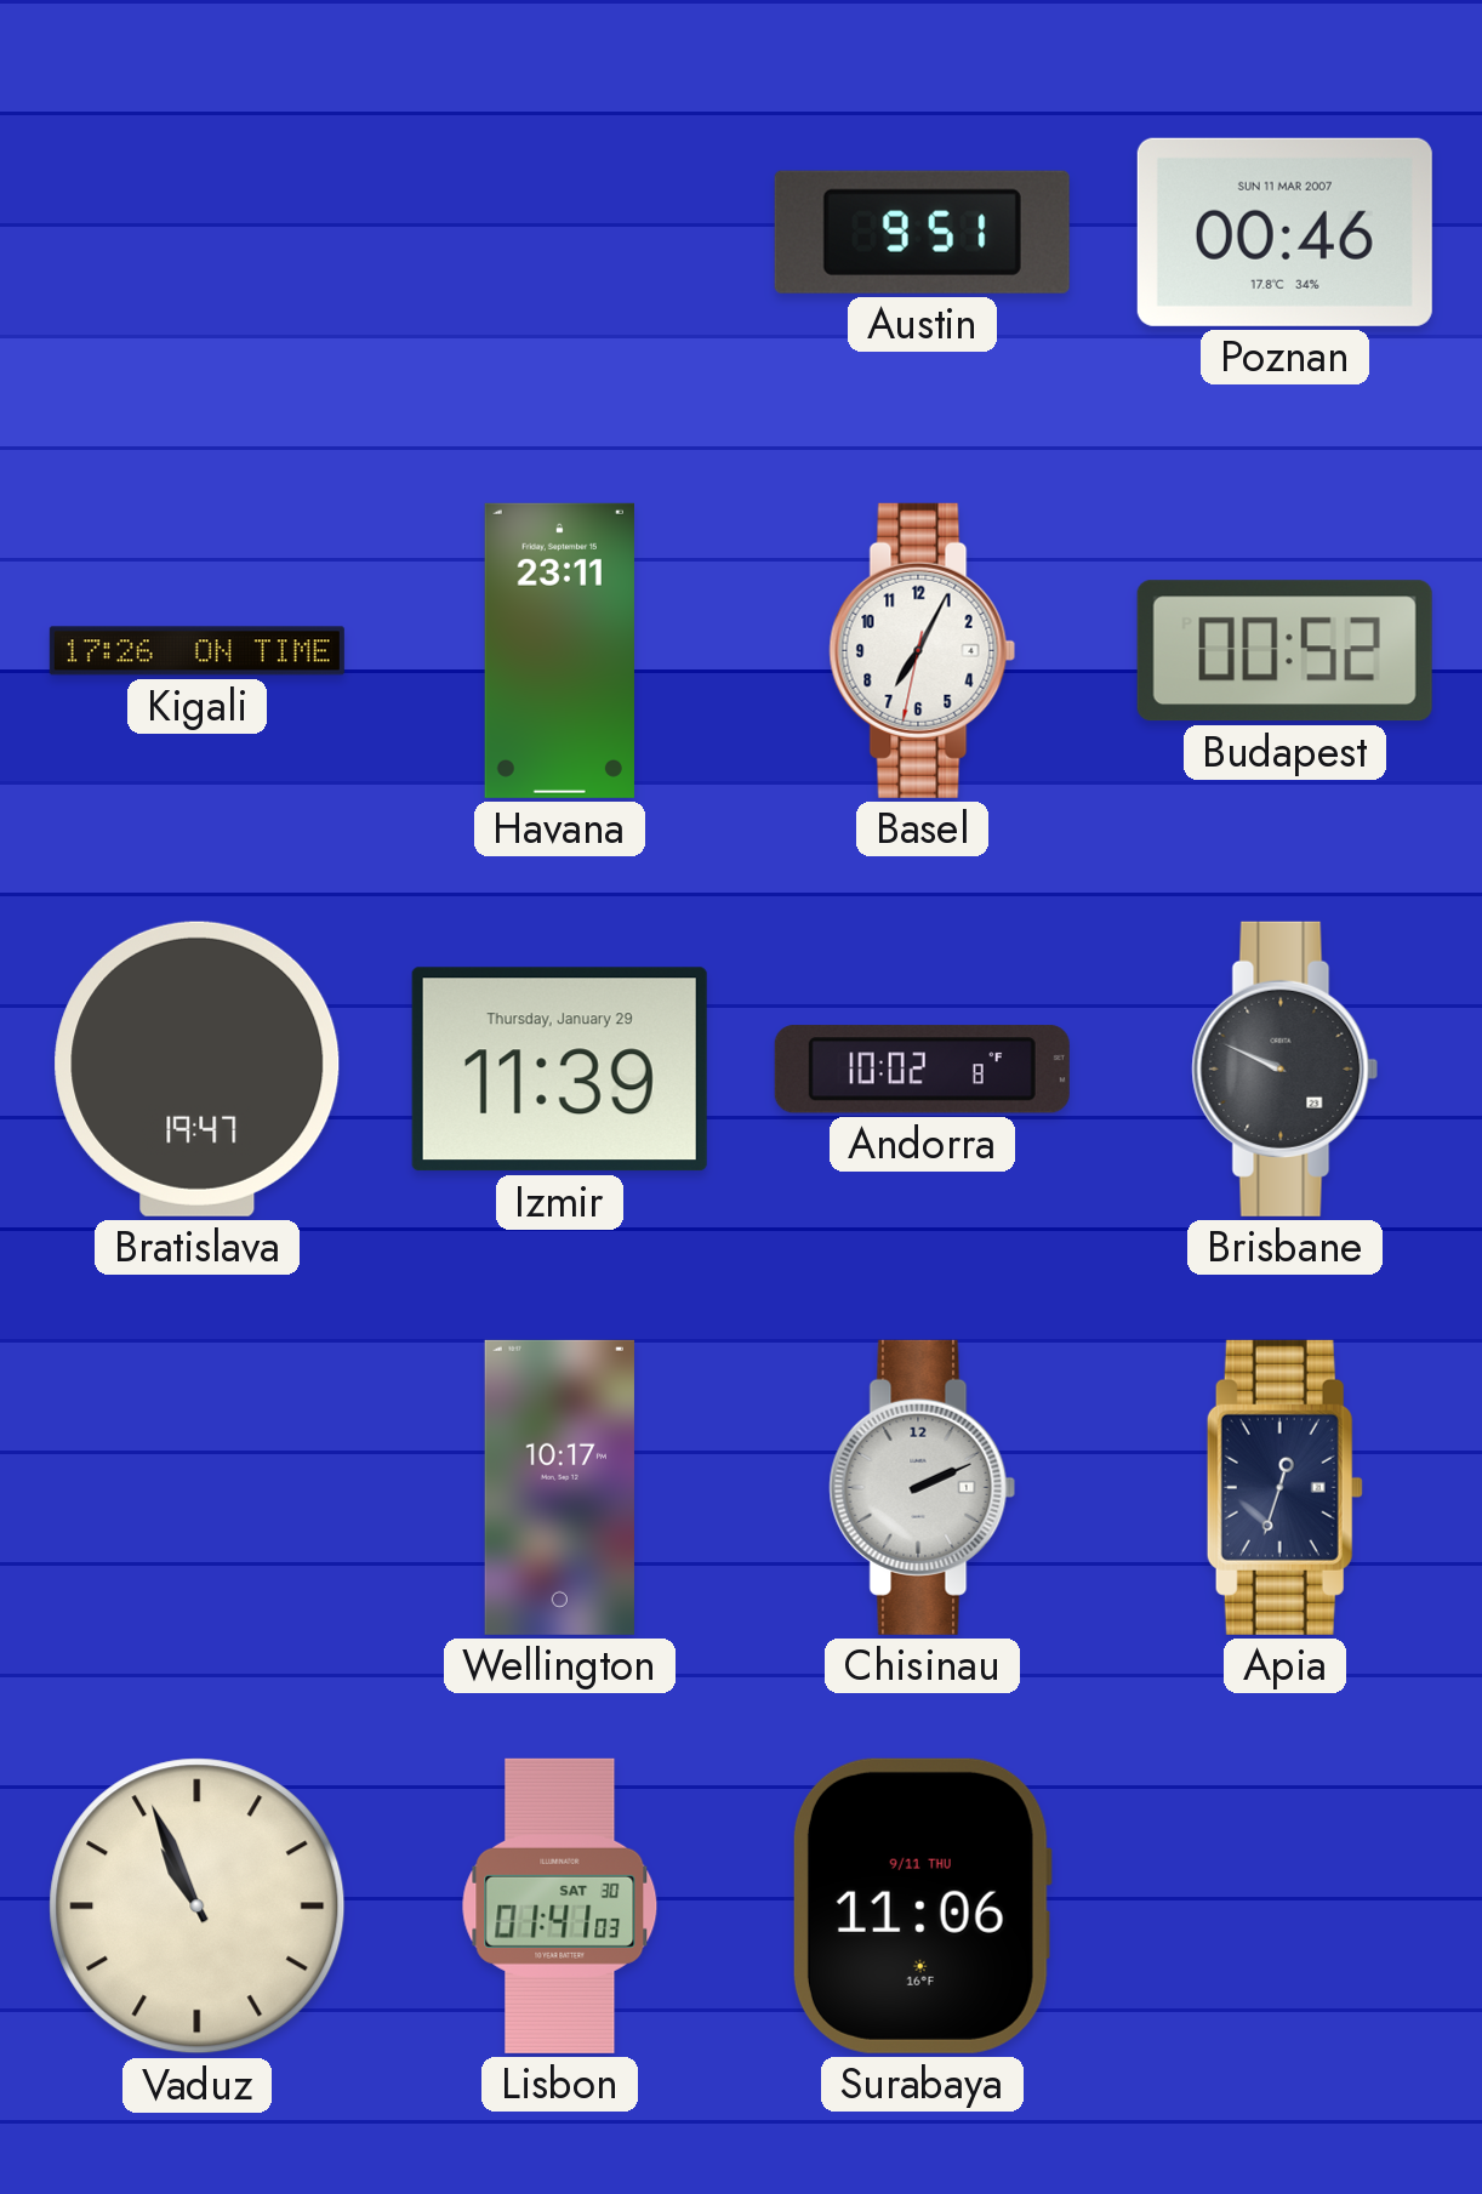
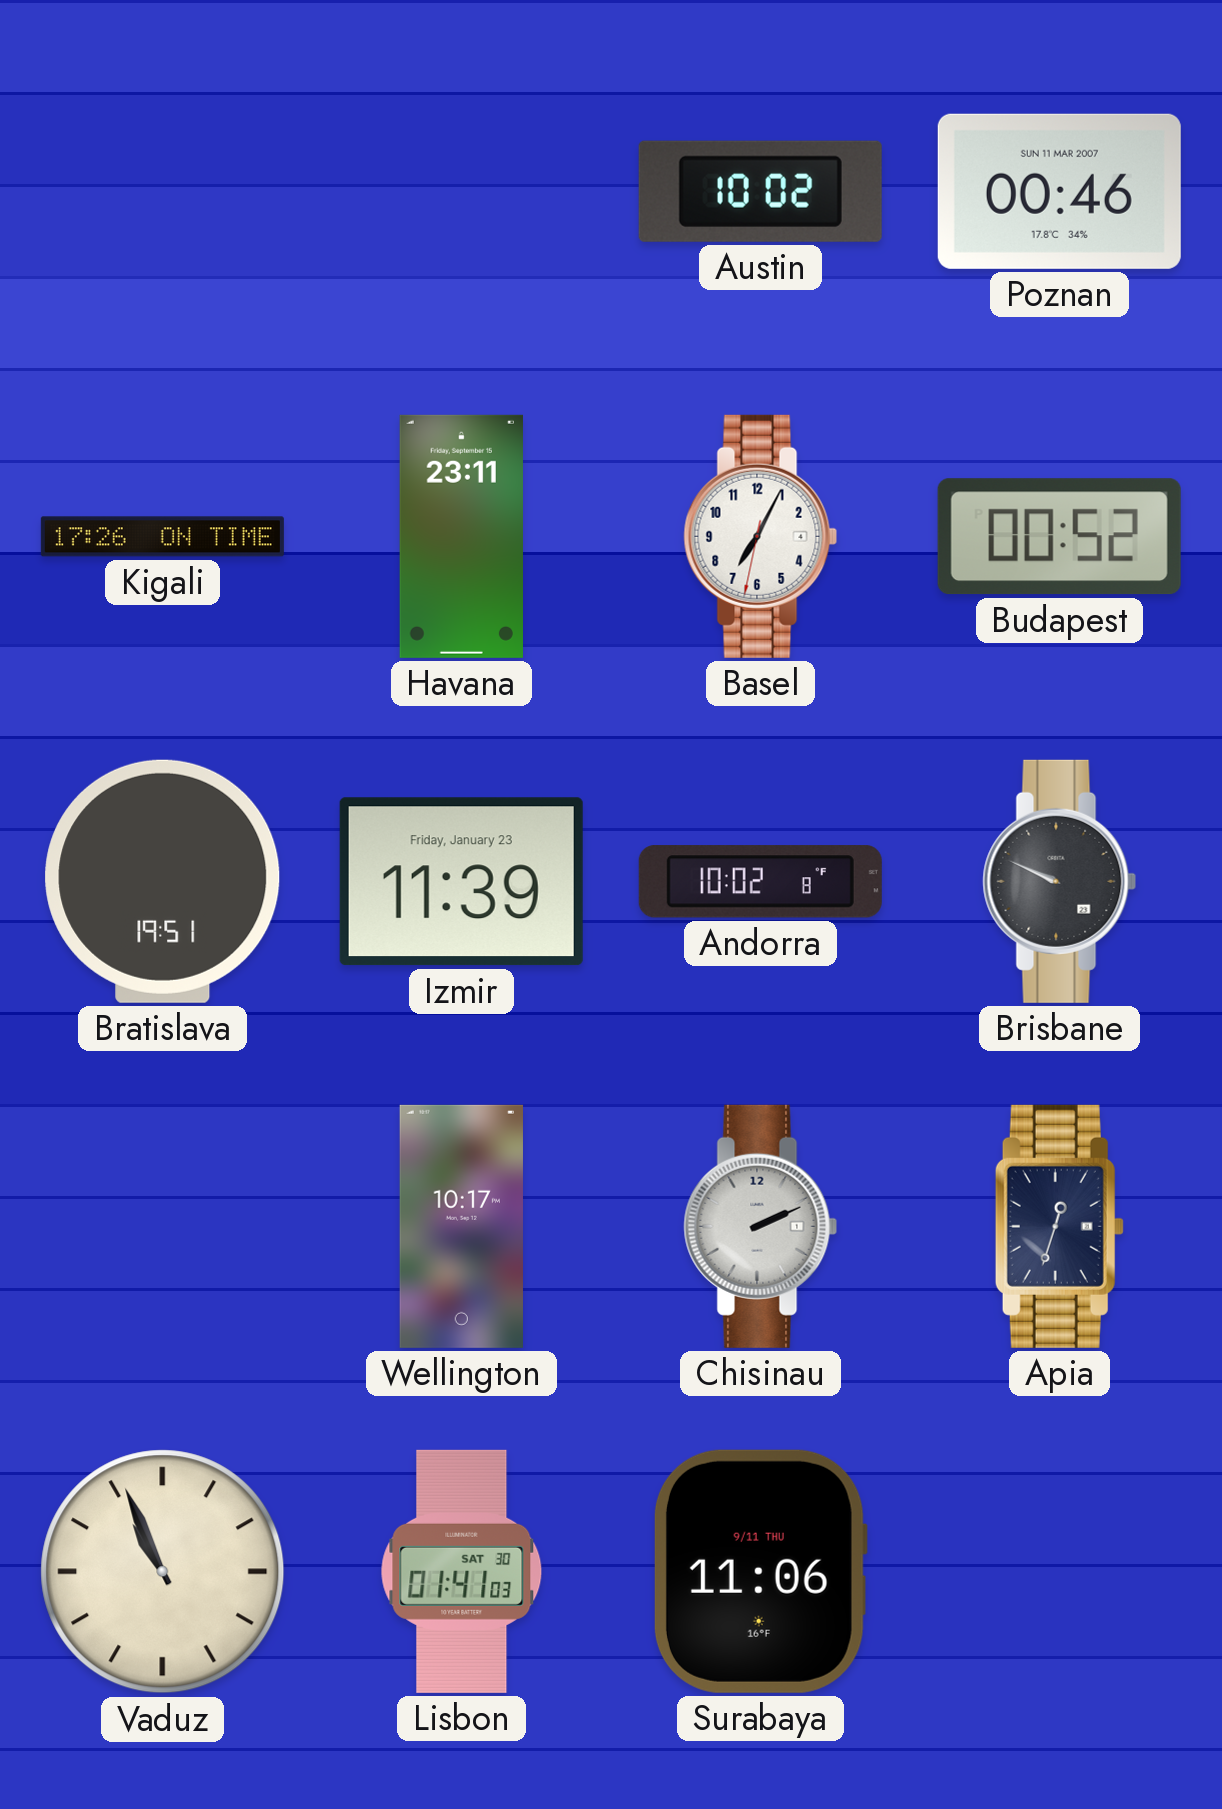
Austin: 9:51 -> 10:02 (760, 191)
Bratislava: 19:47 -> 19:51 (163, 881)
Izmir date: Thursday, January 29 -> Friday, January 23 (461, 882)
